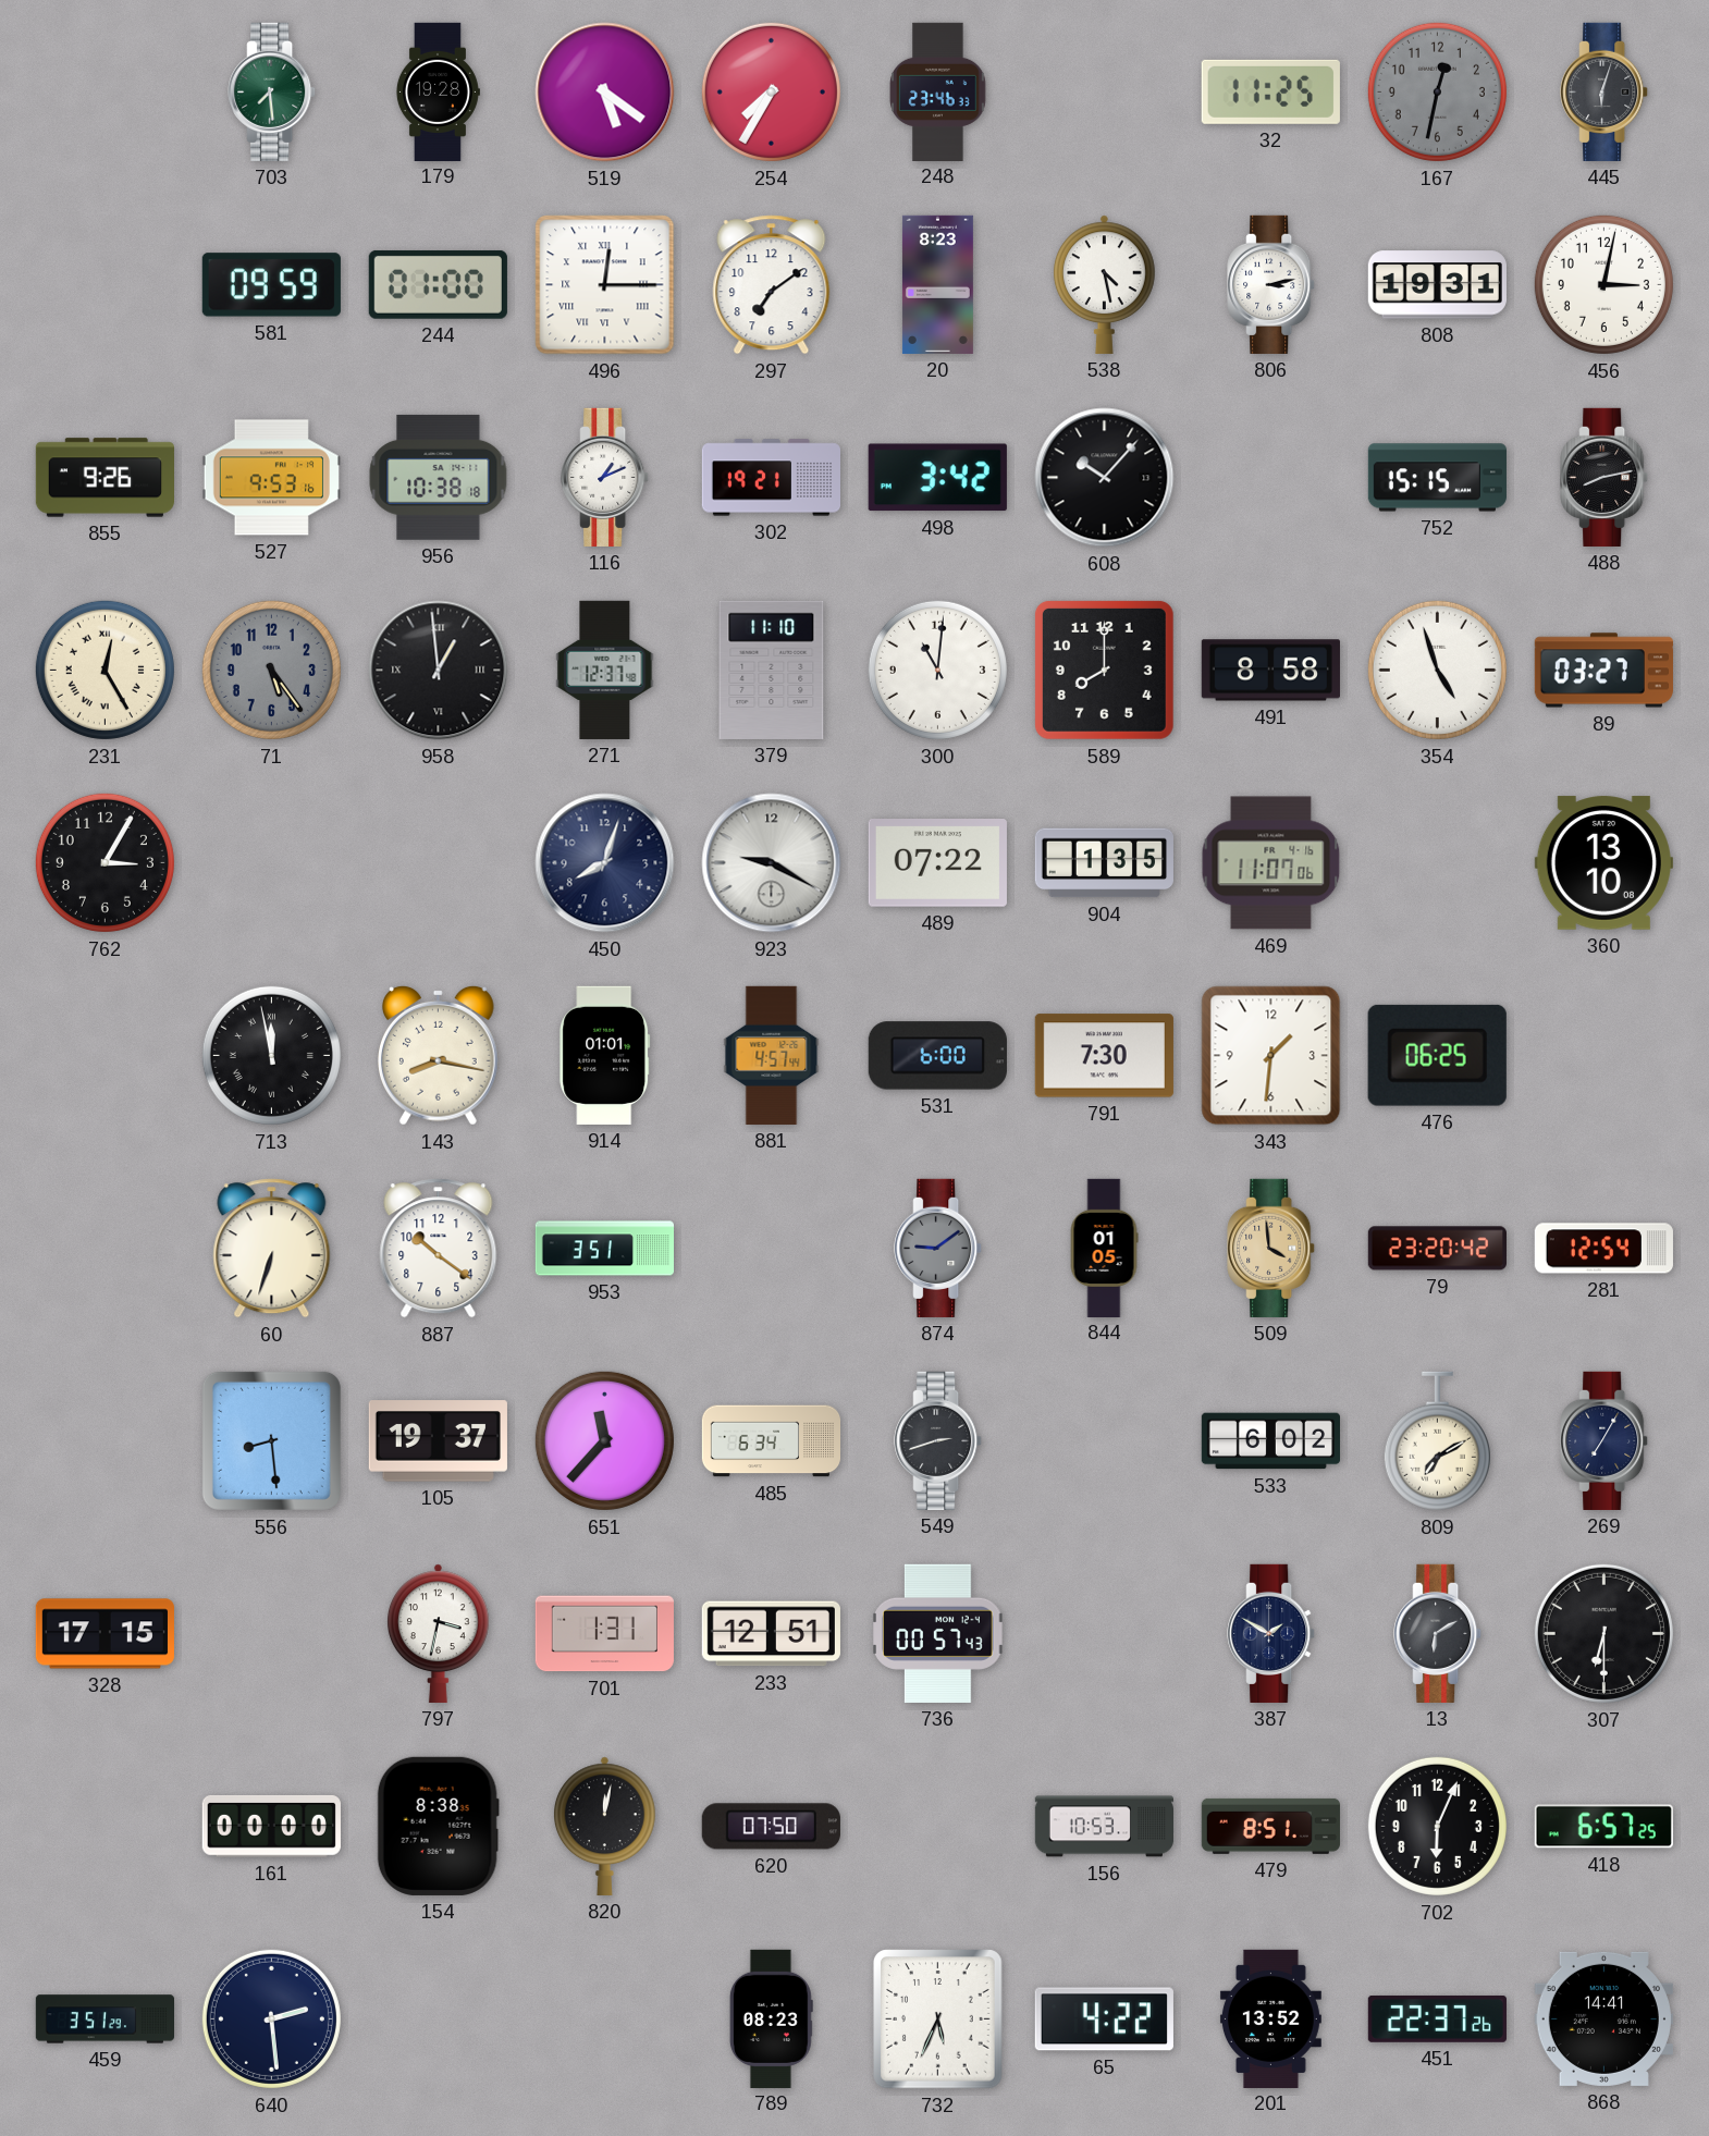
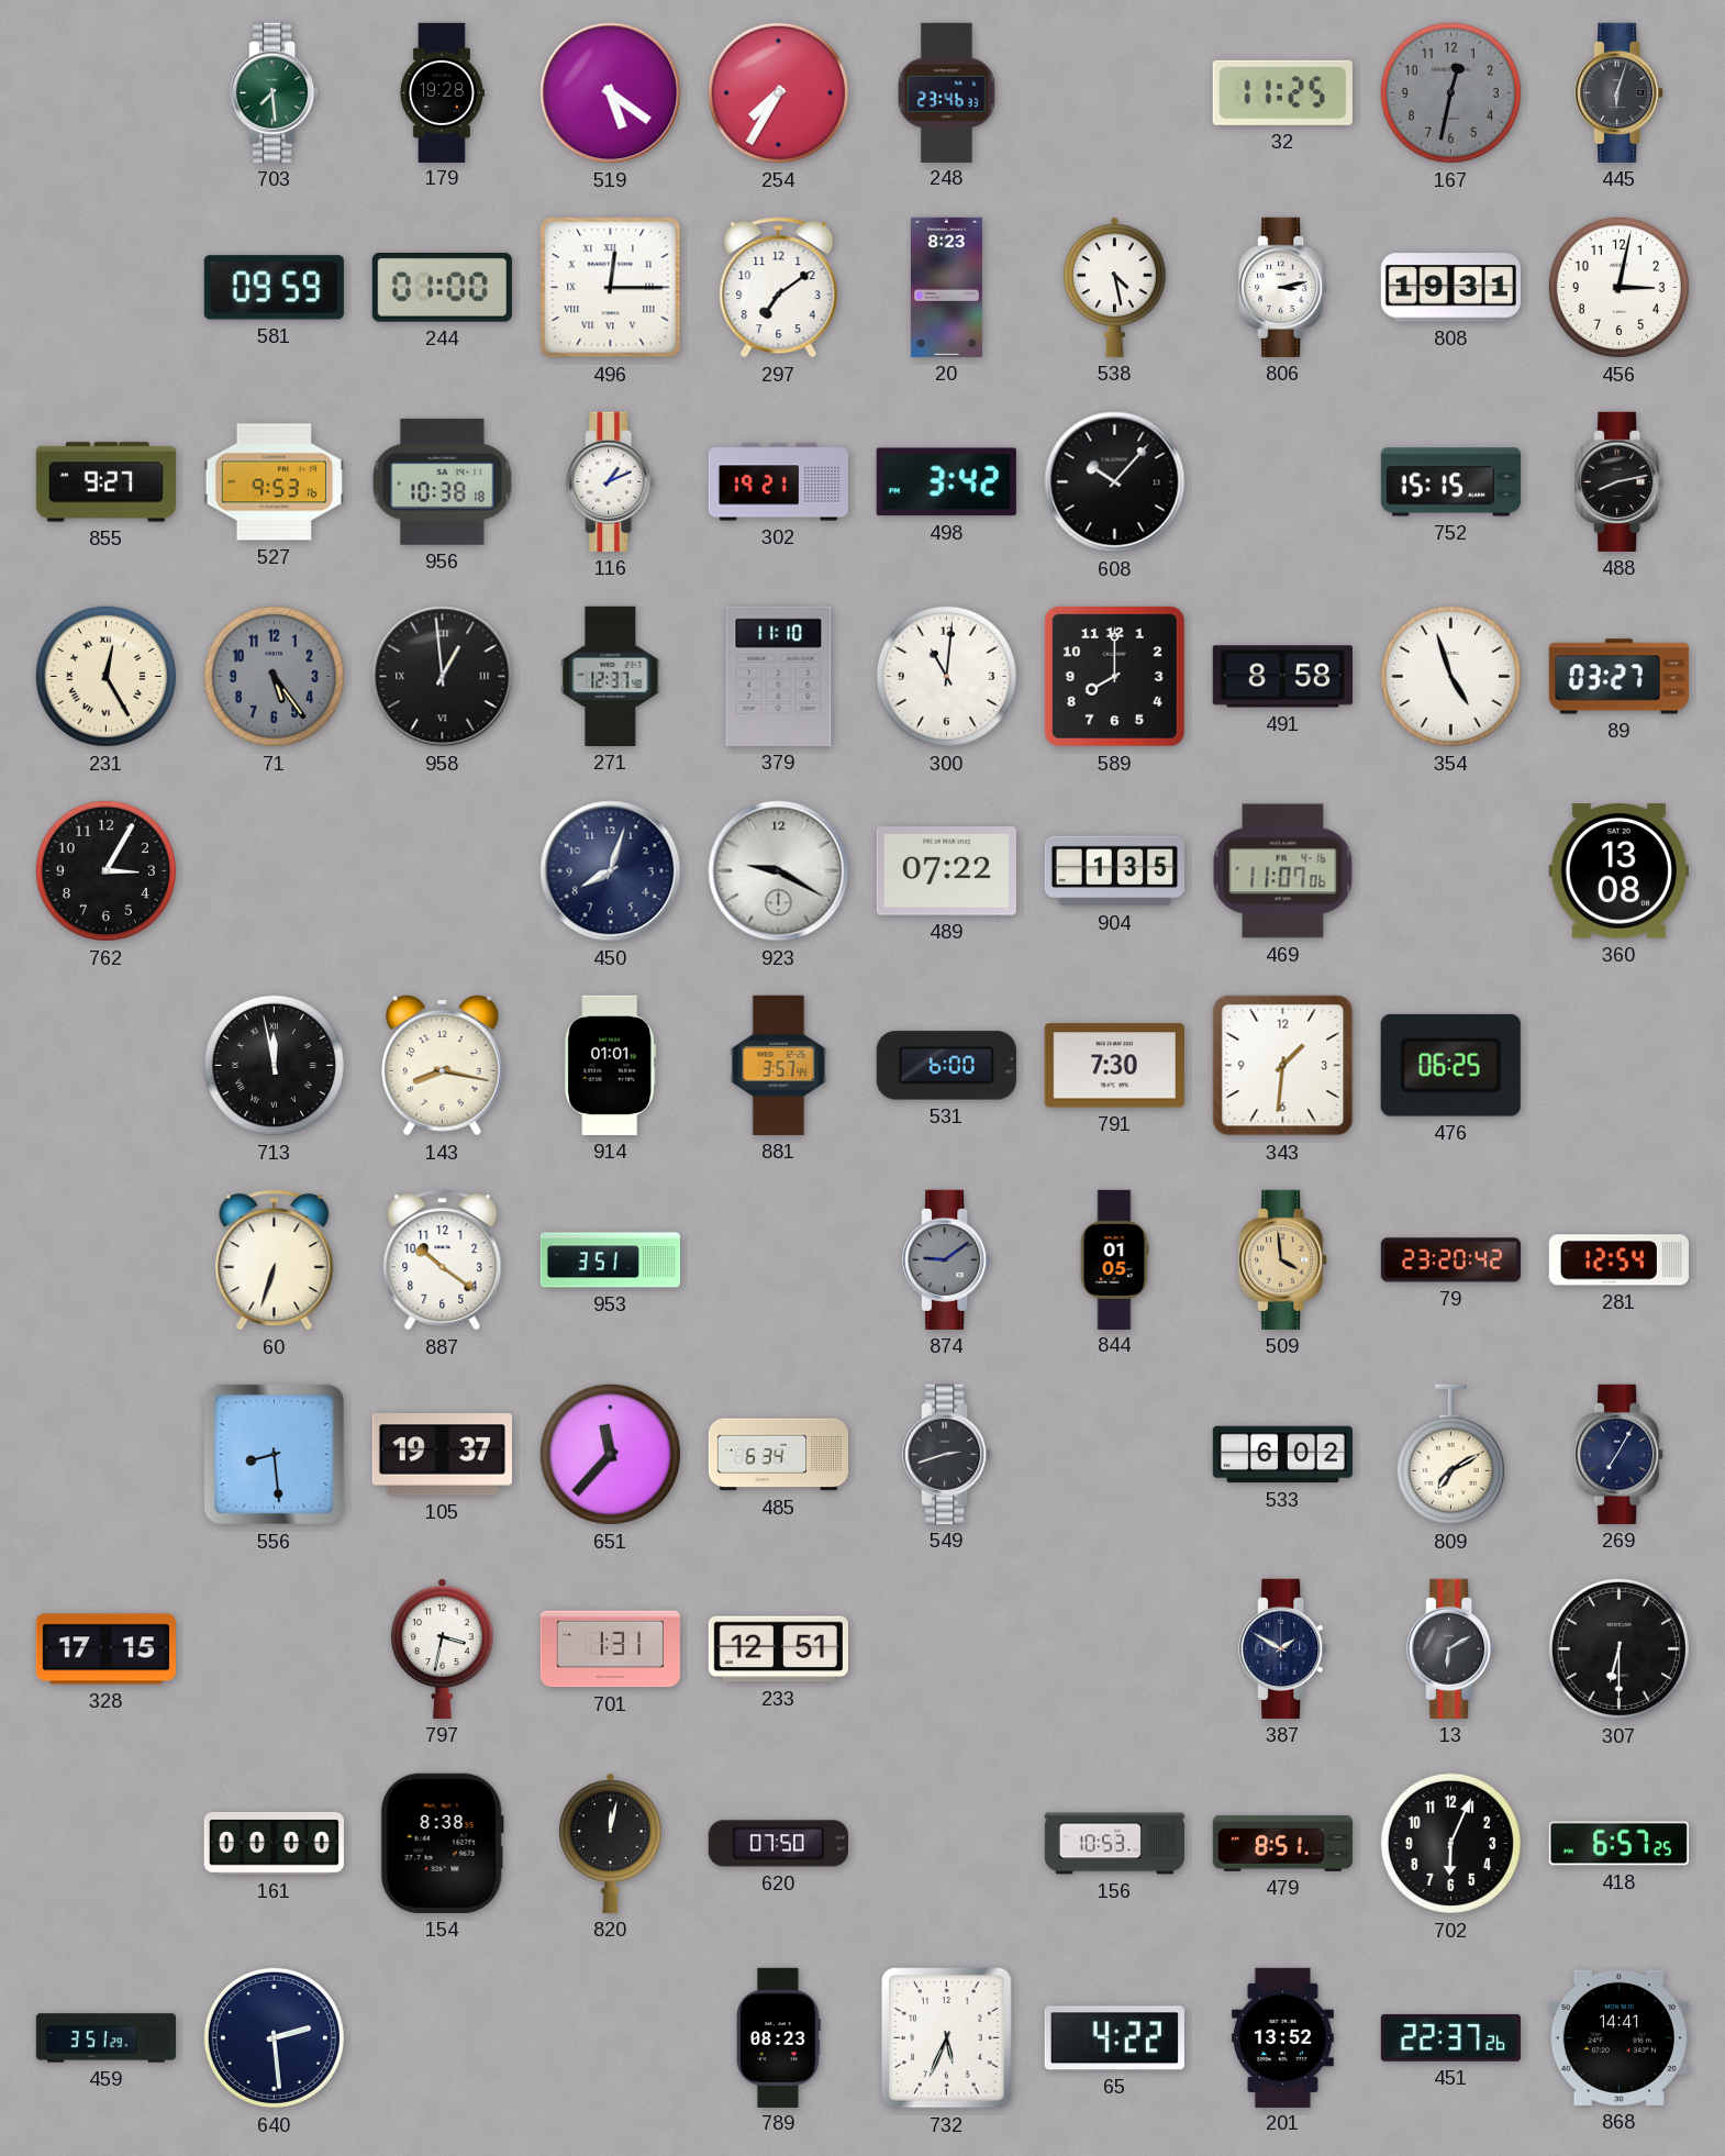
855: 9:26 -> 9:27 (105, 482)
360: 13:10 -> 13:08 (1618, 871)
881: 4:57 -> 3:57 (779, 1065)
736: 00:57 -> none (938, 1633)
